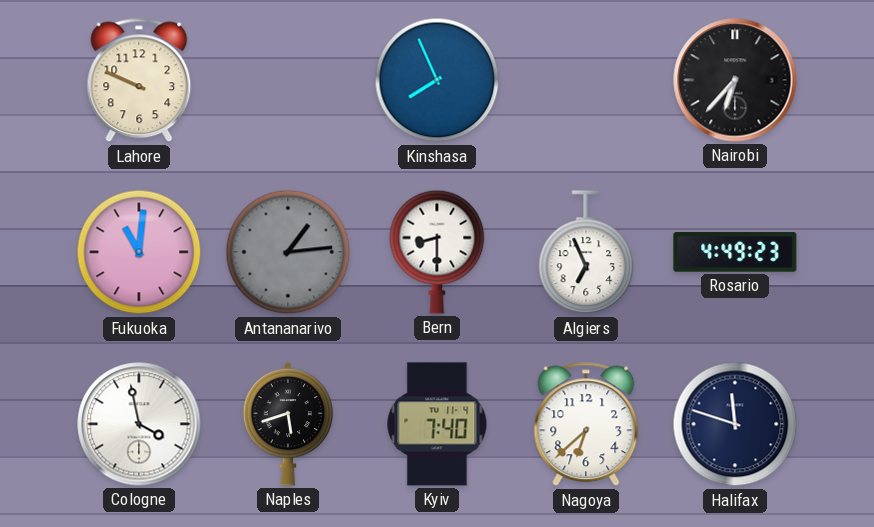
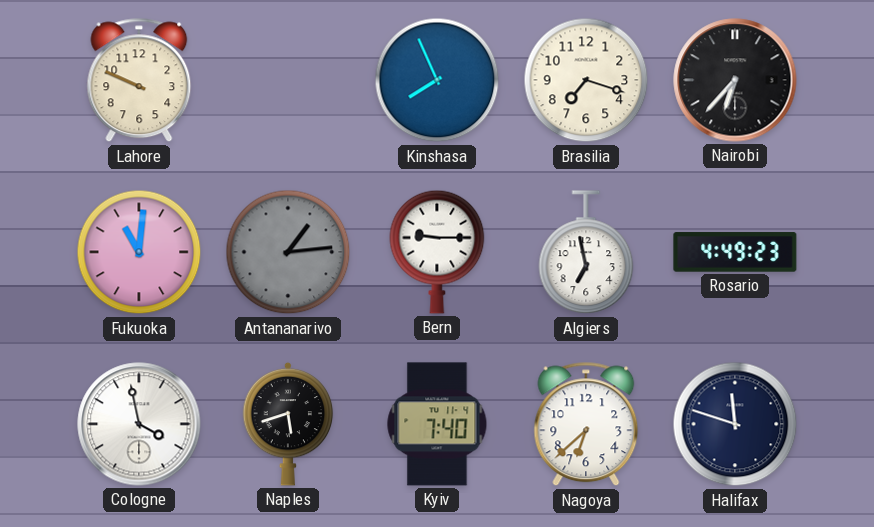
Brasilia: none -> 7:18 (586, 80)
Bern: 8:30 -> 9:15 (437, 252)
Algiers: 6:56 -> 6:58 (586, 253)
